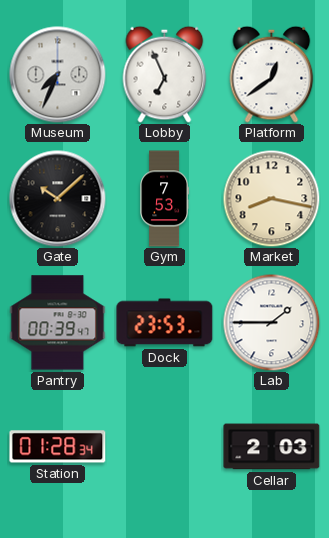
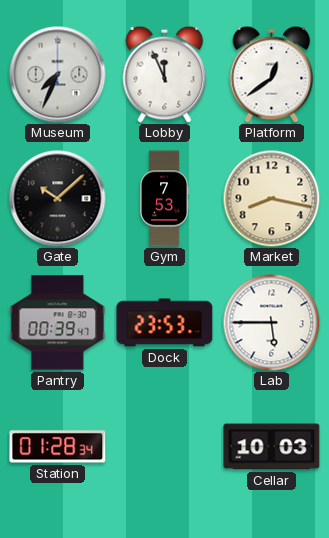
Lobby: 6:56 -> 11:56 (165, 74)
Lab: 1:45 -> 5:45 (271, 322)
Cellar: 2:03 -> 10:03 (272, 447)
